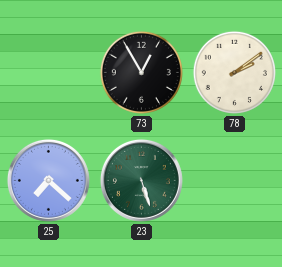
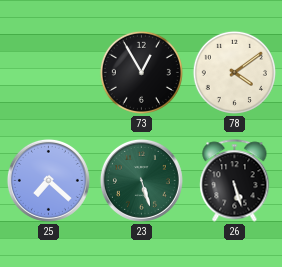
78: 2:09 -> 4:09 (234, 72)
26: none -> 5:27 (235, 181)
